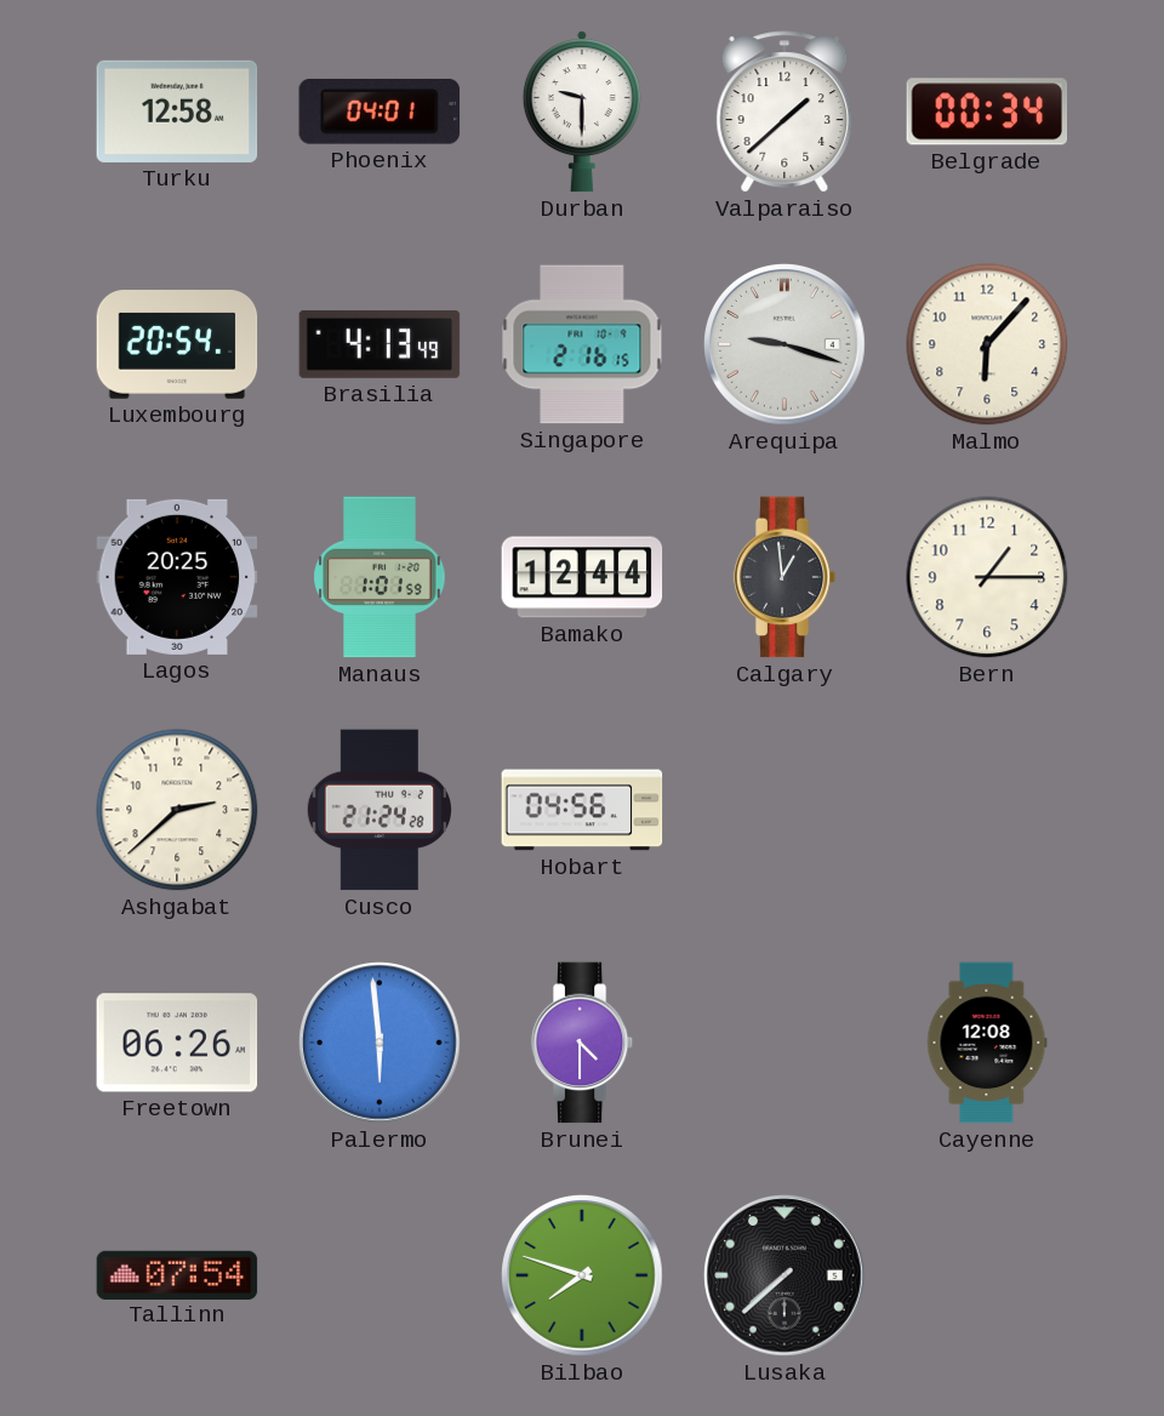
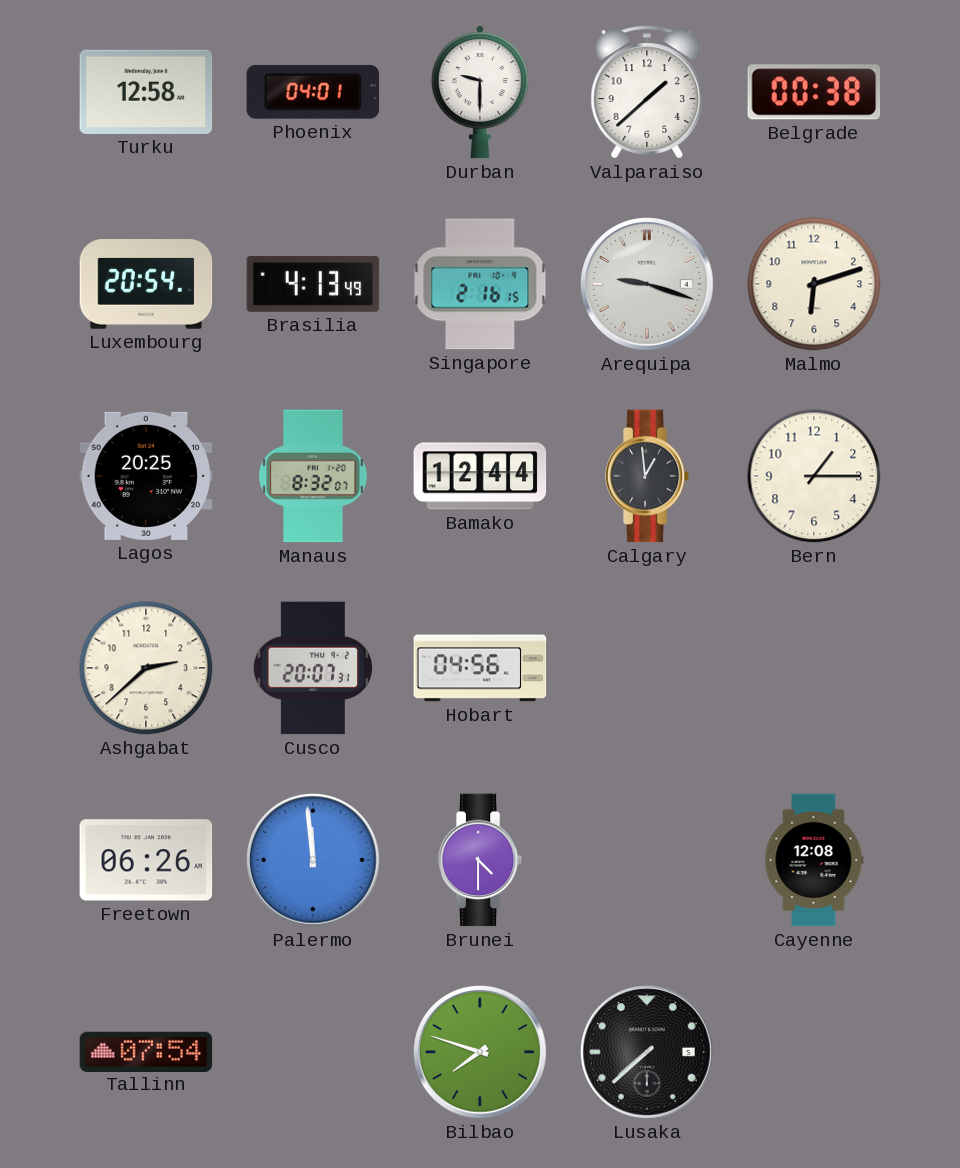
Belgrade: 00:34 -> 00:38 (814, 92)
Malmo: 6:07 -> 6:12 (814, 284)
Manaus: 1:01 -> 8:32 (313, 476)
Cusco: 21:24 -> 20:07 (312, 668)
Palermo: 5:59 -> 11:59 (314, 861)
